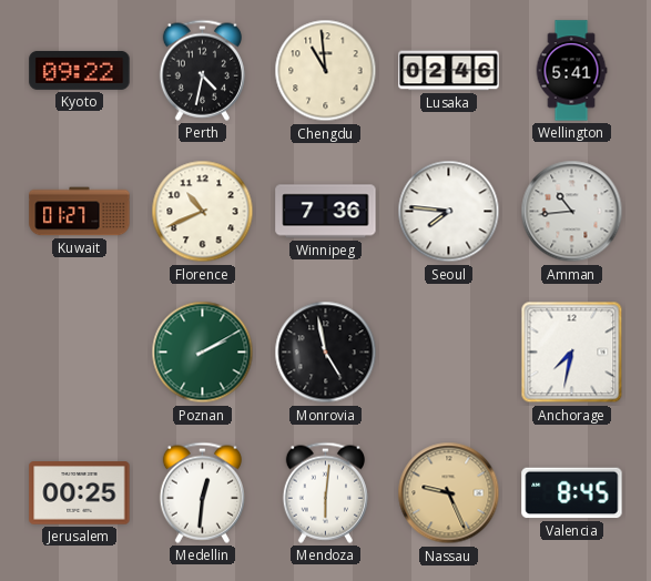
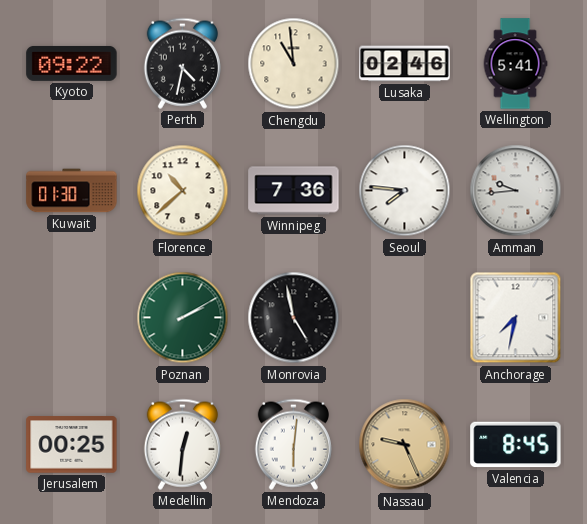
Kuwait: 01:27 -> 01:30 (72, 191)
Florence: 10:41 -> 10:38 (183, 191)
Amman: 10:44 -> 9:44 (516, 191)
